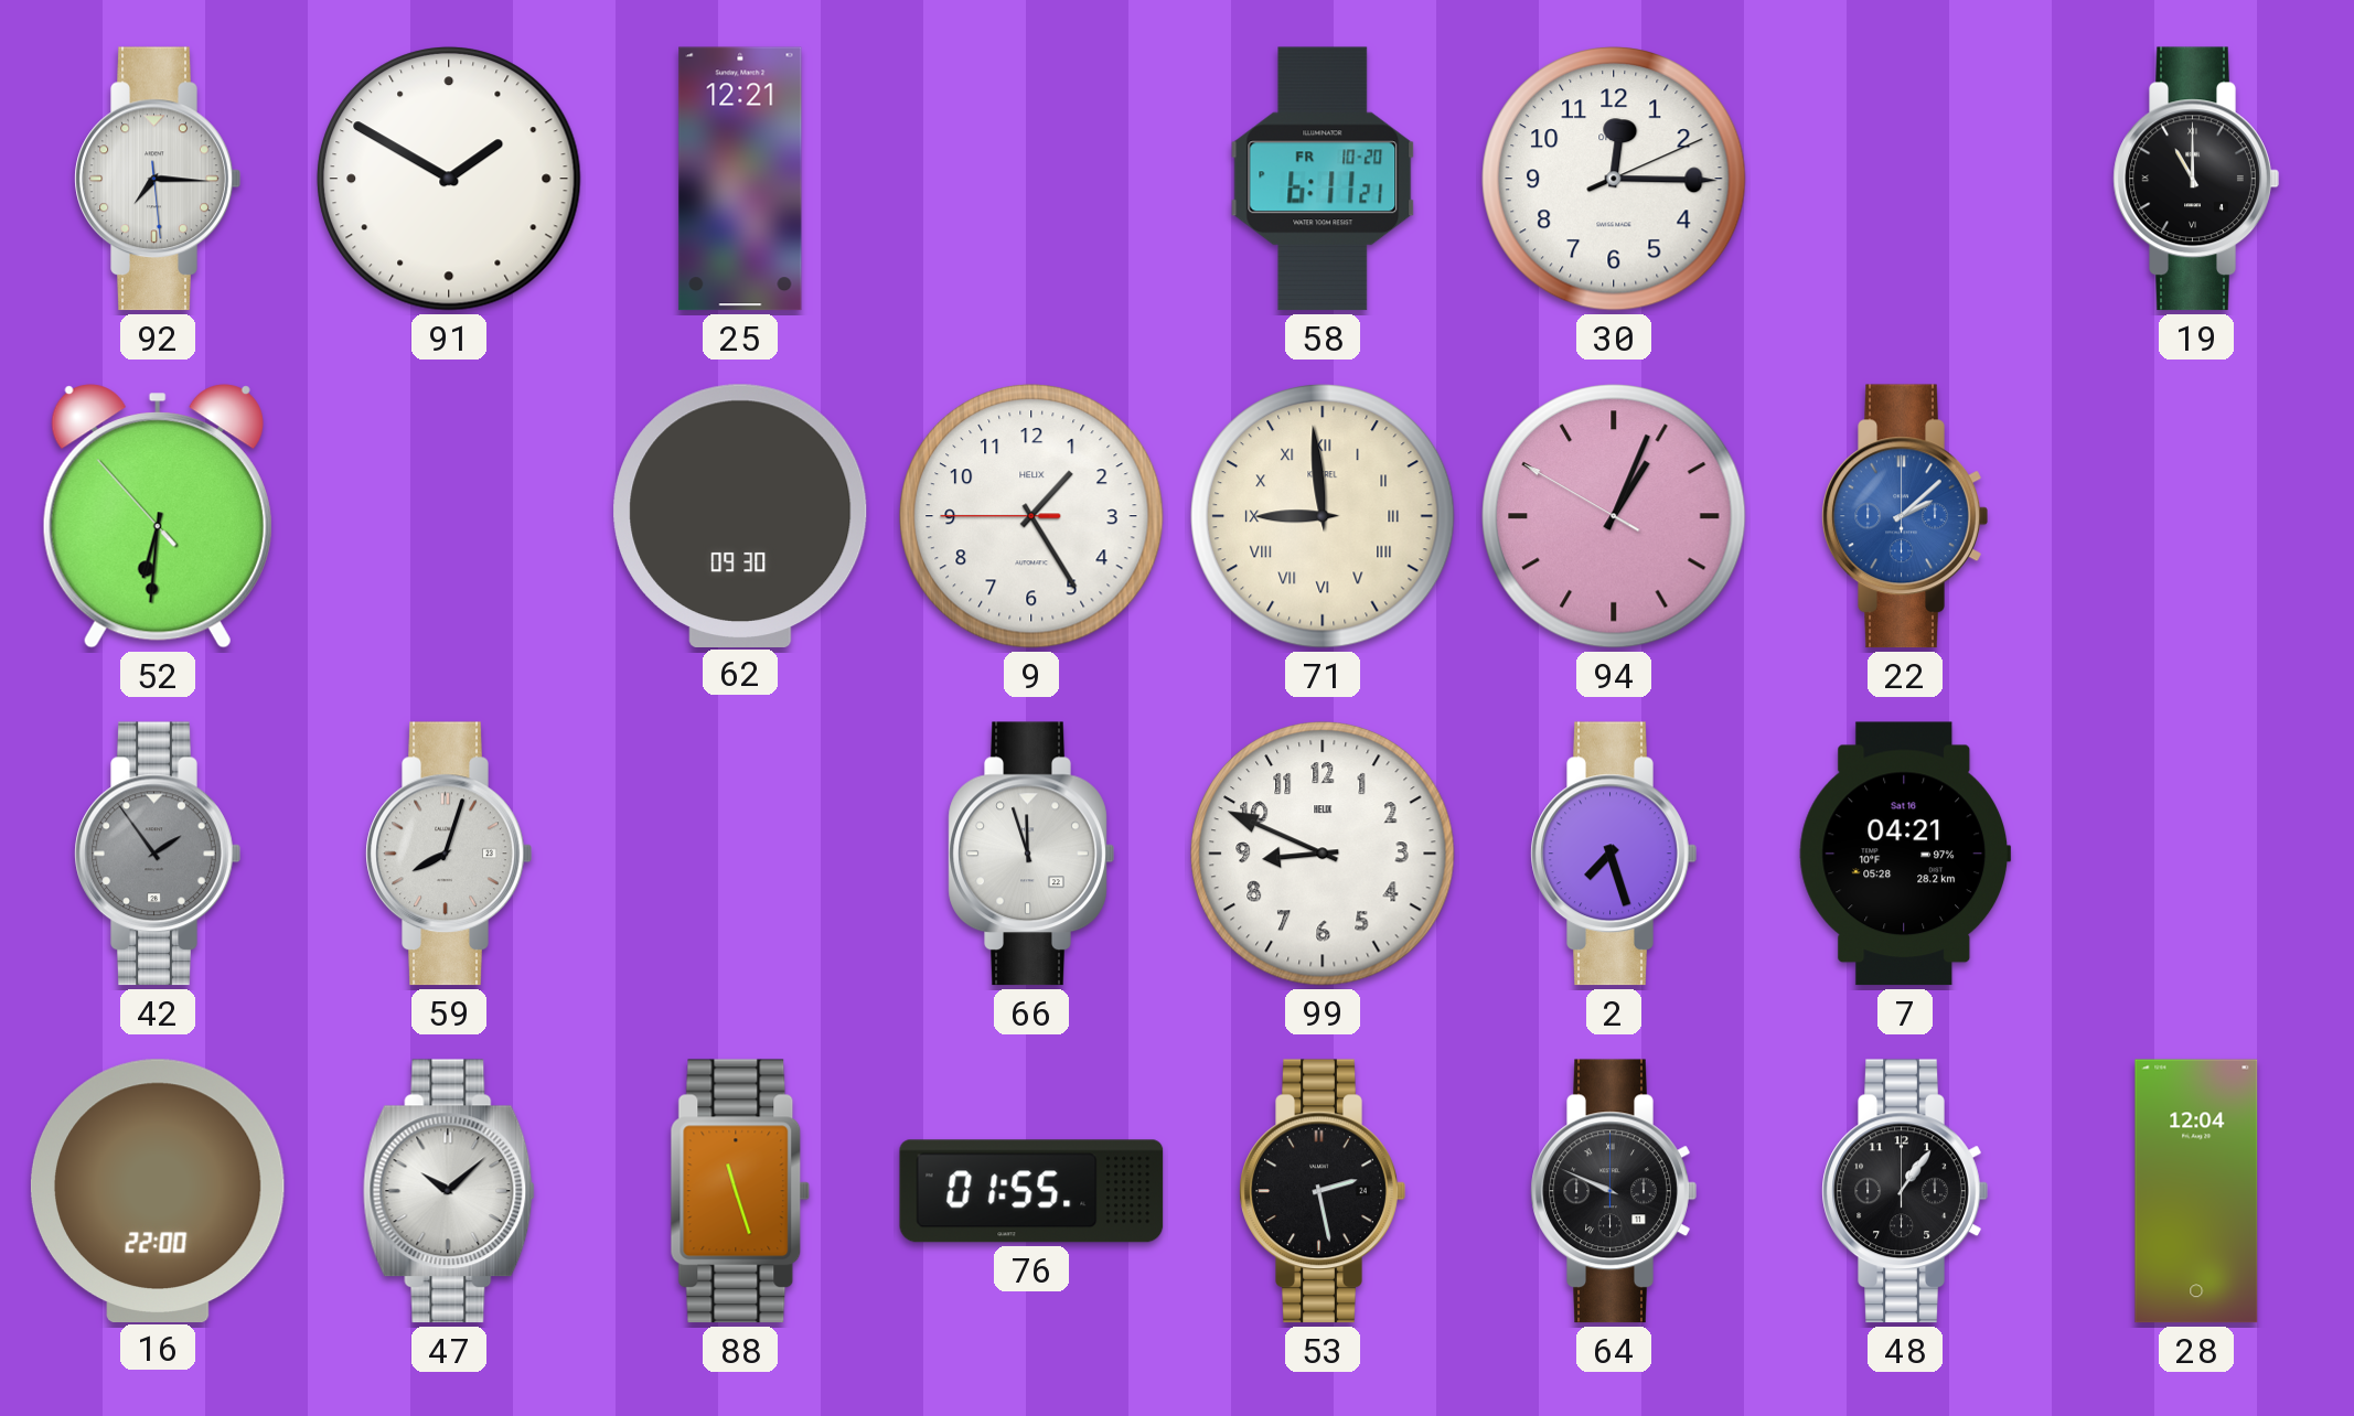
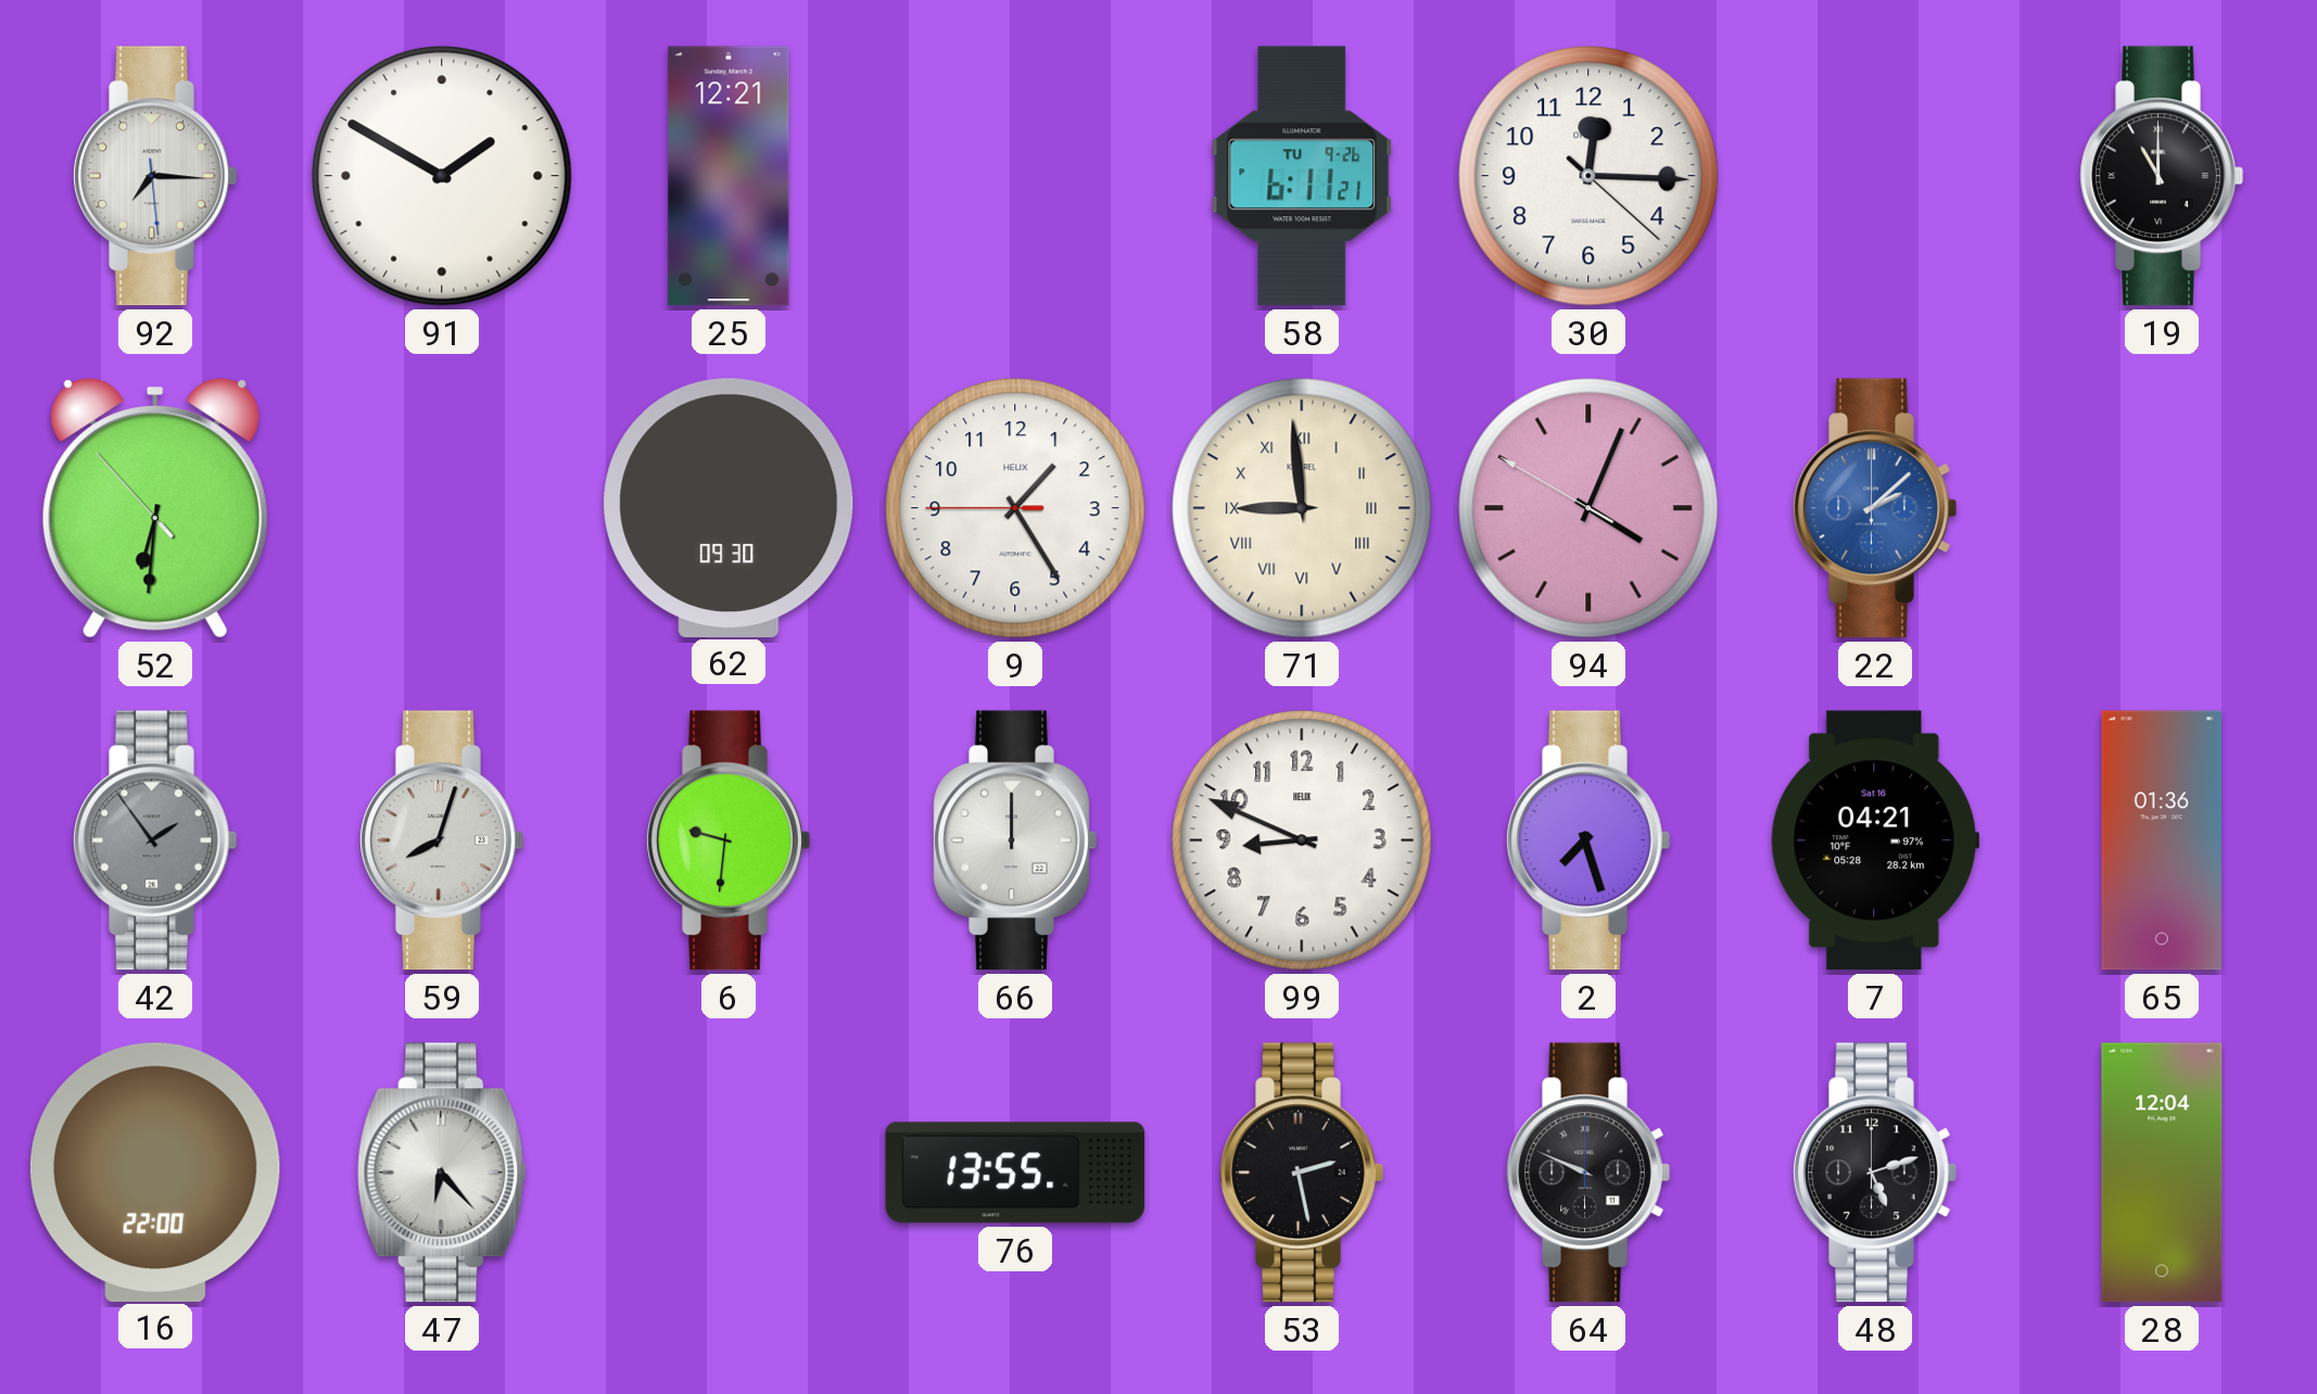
58 date: FR 10-20 -> TU 9-26 (1302, 176)
30: 12:15:11 -> 12:15:22 (1588, 176)
94: 1:03 -> 4:03 (1588, 508)
6: none -> 9:31 (729, 840)
66: 11:57 -> 12:00 (1015, 840)
65: none -> 01:36 (2162, 840)
47: 10:08 -> 6:23 (442, 1173)
88: 11:27 -> none (740, 1191)
76: 01:55 -> 13:55 (1015, 1173)
48: 1:06 -> 5:12 (1875, 1173)
